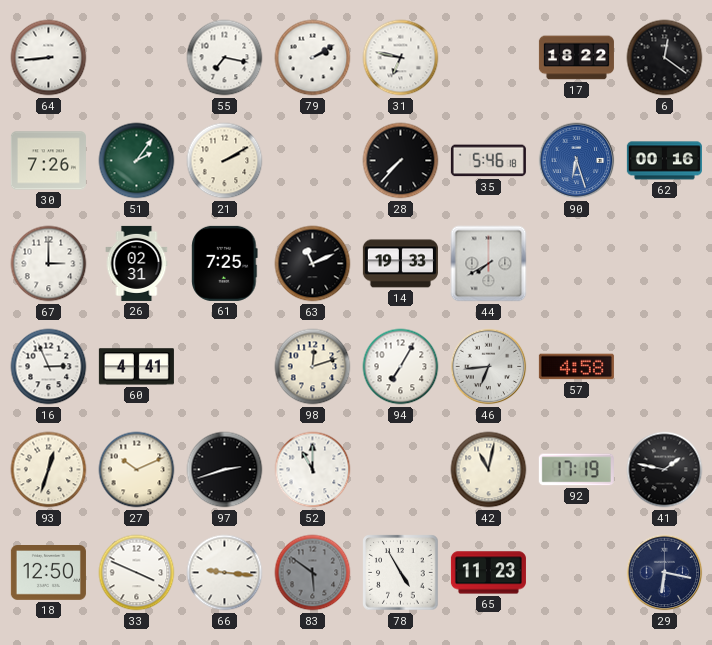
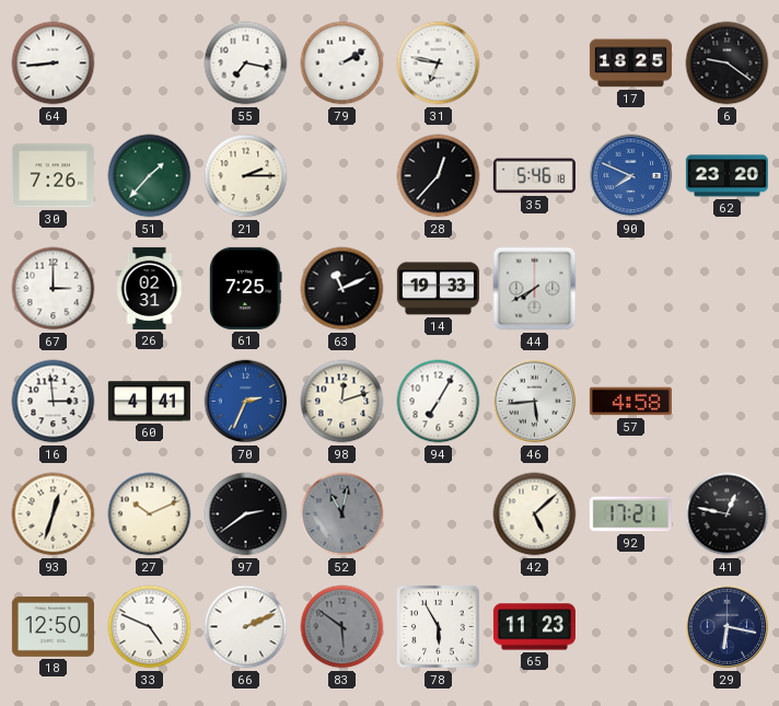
17: 18:22 -> 18:25 (630, 63)
6: 12:21 -> 9:21 (728, 63)
51: 2:06 -> 1:37 (150, 176)
21: 2:10 -> 2:15 (246, 176)
28: 7:37 -> 12:37 (439, 176)
90: 6:27 -> 7:49 (631, 176)
62: 00:16 -> 23:20 (726, 176)
16: 2:56 -> 2:59 (54, 402)
70: none -> 2:34 (246, 402)
46: 6:44 -> 5:44 (535, 402)
97: 2:42 -> 2:39 (246, 514)
52: 11:00 -> 11:02 (342, 514)
52 dial: white -> grey (342, 514)
42: 11:02 -> 5:08 (535, 514)
92: 17:19 -> 17:21 (630, 514)
41: 1:47 -> 12:47 (728, 514)
33: 3:49 -> 4:49 (150, 627)
66: 9:16 -> 2:11 (246, 627)
78: 4:55 -> 5:55 (439, 627)
